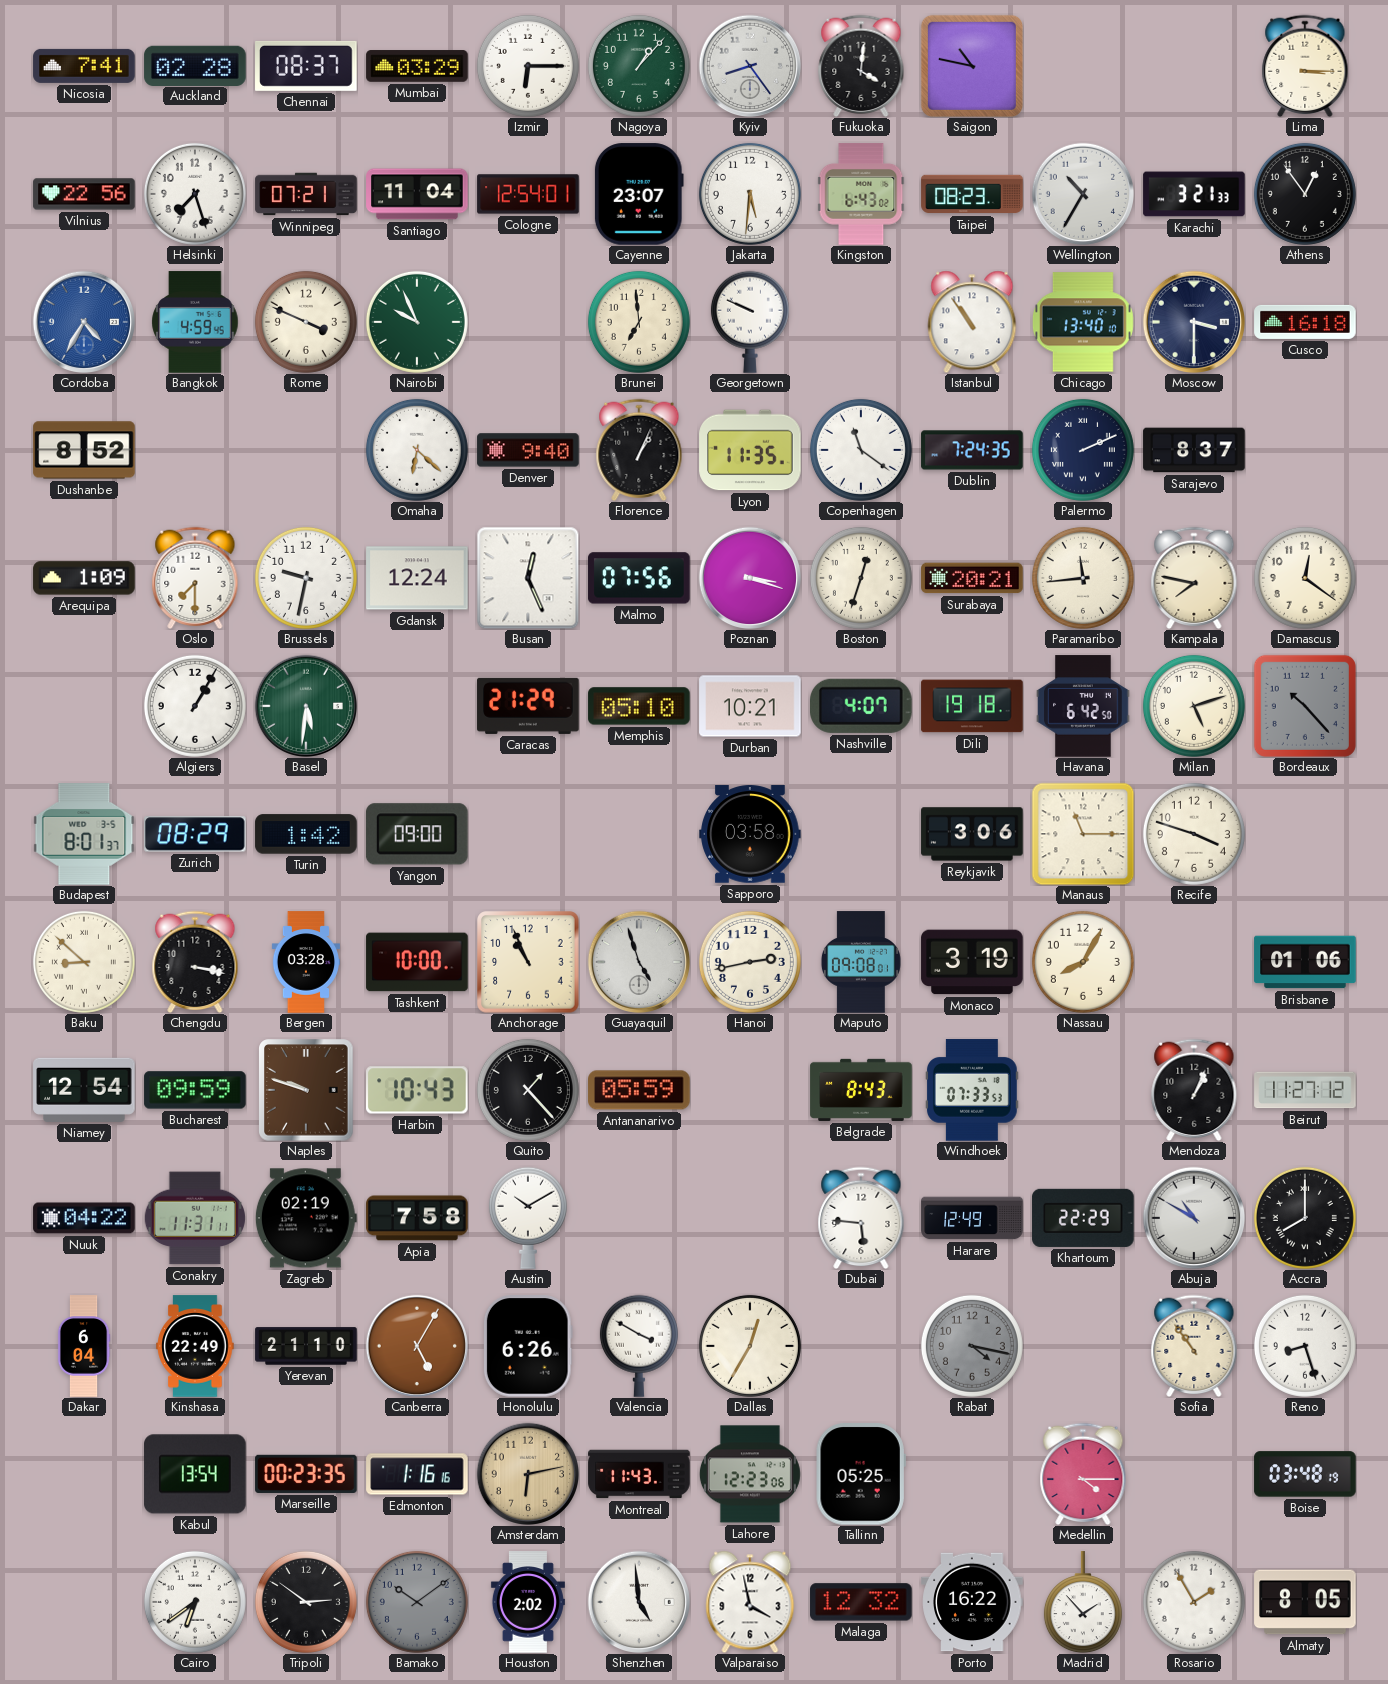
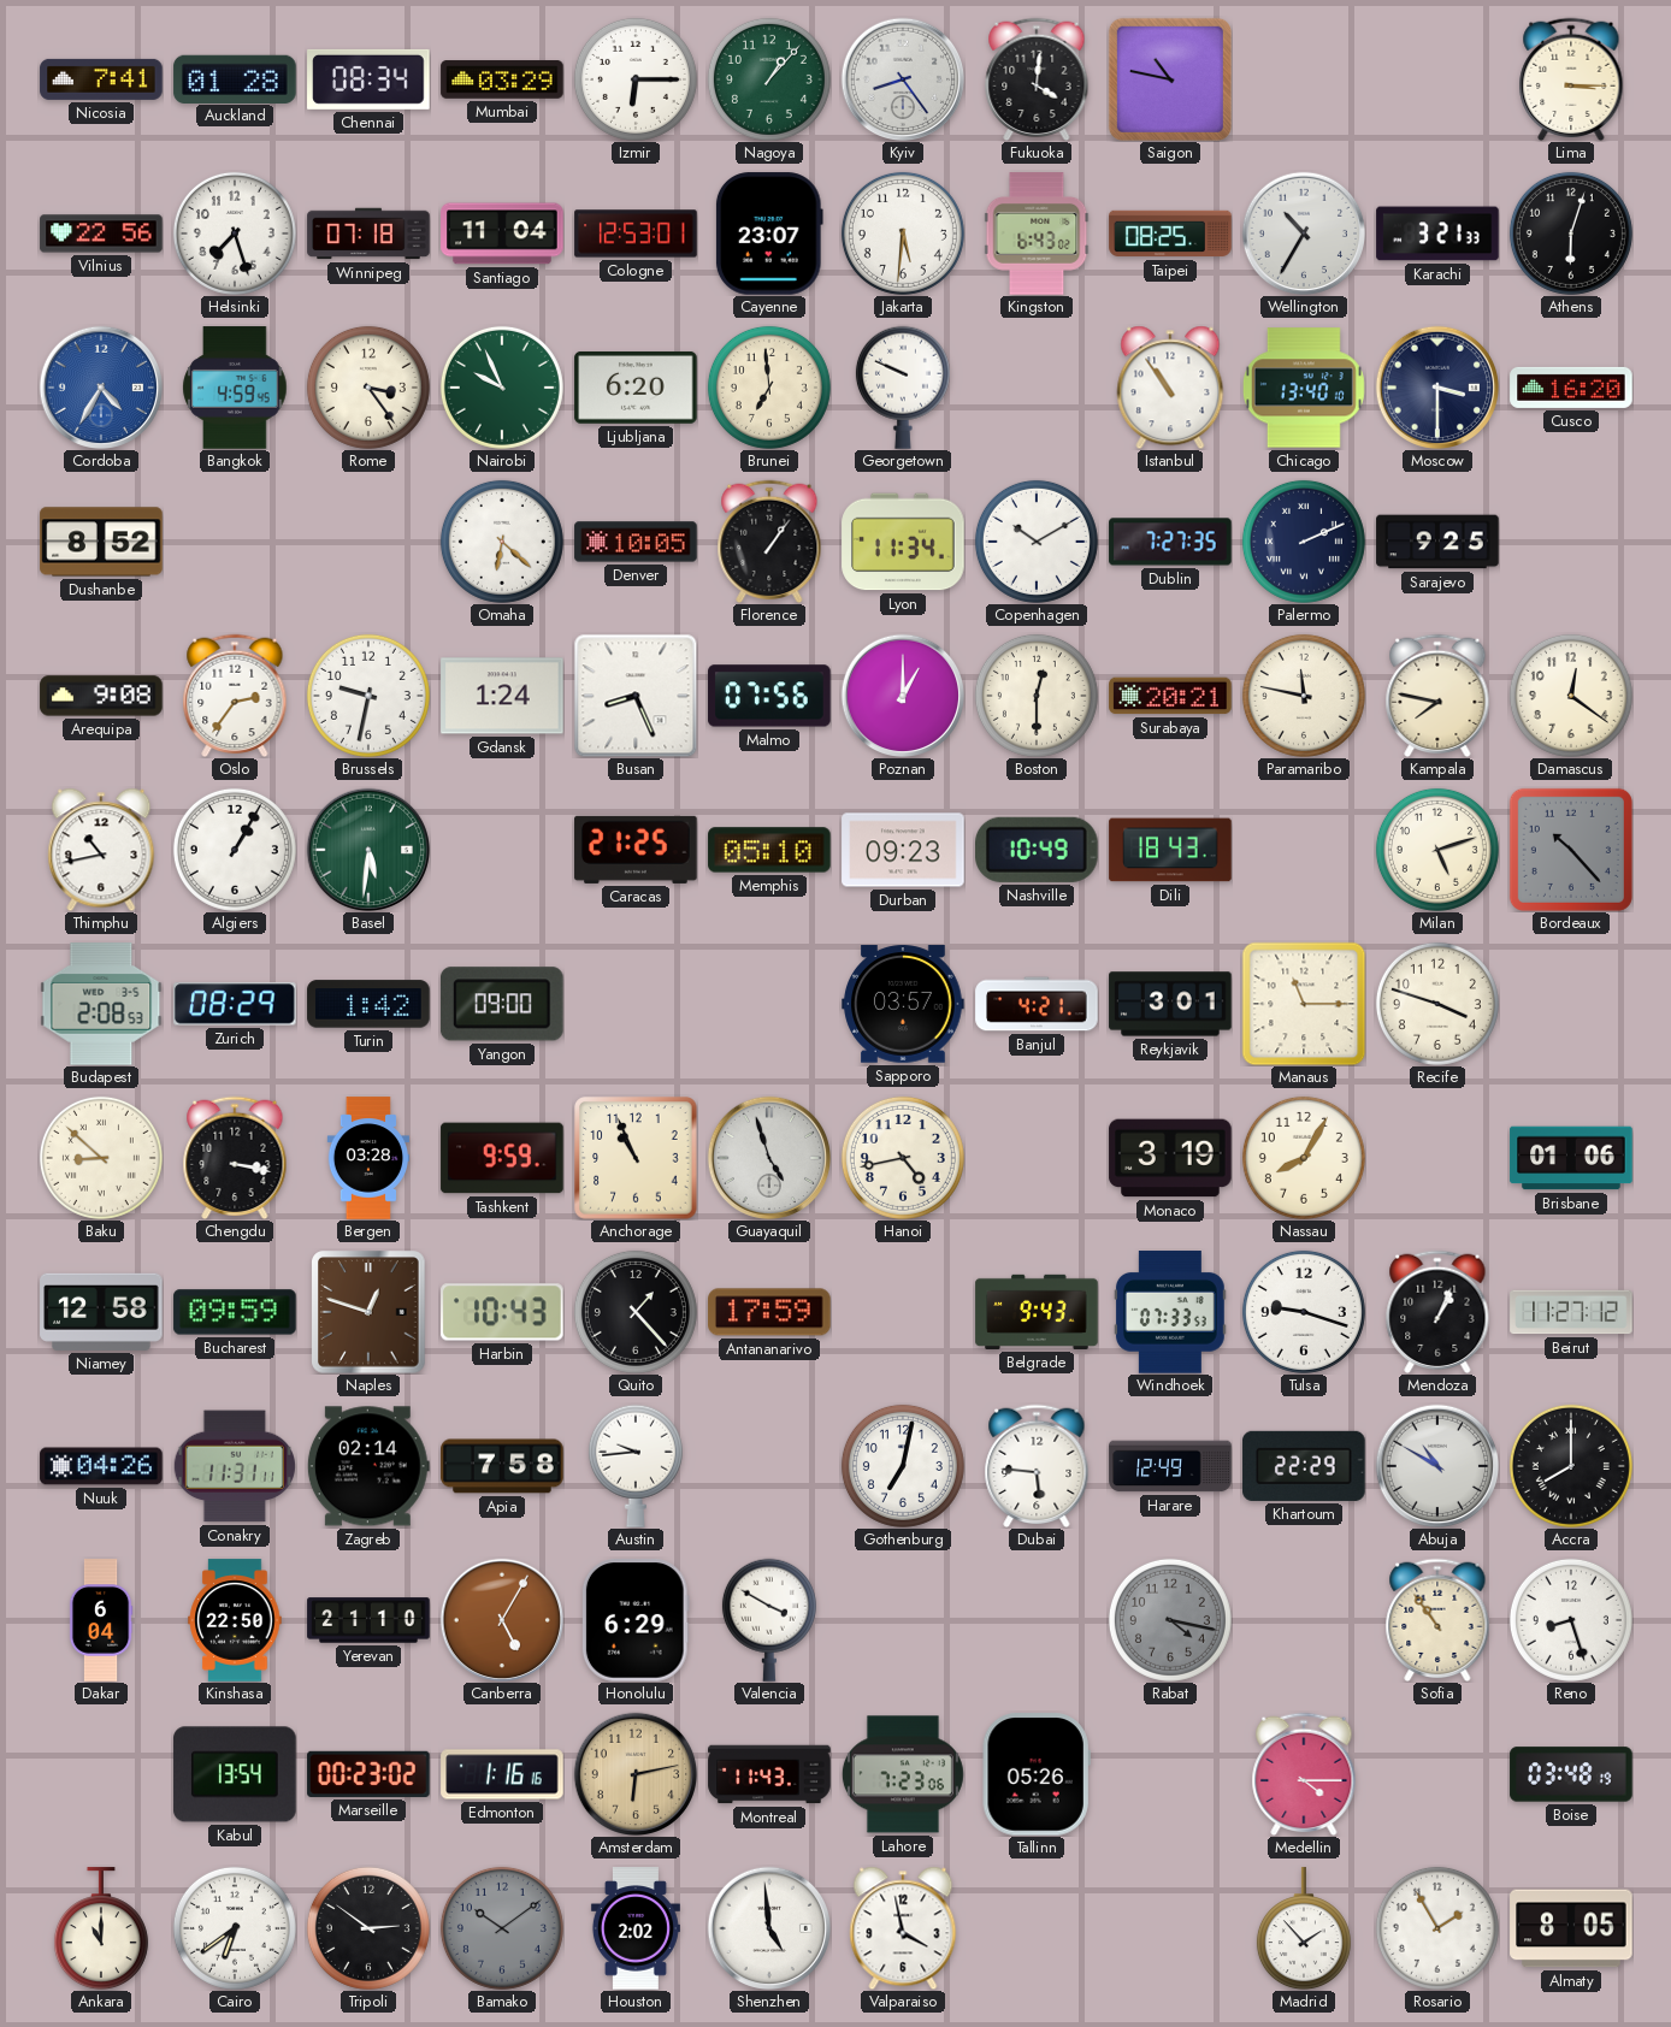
Auckland: 02:28 -> 01:28 (235, 78)
Chennai: 08:37 -> 08:34 (368, 79)
Winnipeg: 07:21 -> 07:18 (368, 234)
Cologne: 12:54 -> 12:53 (636, 234)
Taipei: 08:23 -> 08:25 (1170, 234)
Athens: 12:54 -> 6:03 (1571, 234)
Rome: 3:49 -> 3:24 (368, 388)
Ljubljana: none -> 6:20 (636, 388)
Cusco: 16:18 -> 16:20 (1571, 388)
Denver: 9:40 -> 10:05 (636, 542)
Florence: 1:04 -> 1:06 (769, 542)
Lyon: 11:35 -> 11:34 (903, 542)
Copenhagen: 11:21 -> 10:10 (1037, 542)
Dublin: 7:24 -> 7:27 (1170, 542)
Sarajevo: 8:37 -> 9:25 (1437, 542)
Arequipa: 1:09 -> 9:08 (101, 696)
Oslo: 7:30 -> 2:36 (235, 696)
Gdansk: 12:24 -> 1:24 (502, 696)
Busan: 12:26 -> 8:26 (636, 696)
Poznan: 3:18 -> 1:00 (902, 695)
Boston: 12:33 -> 12:30 (1037, 696)
Paramaribo: 11:44 -> 11:47 (1304, 696)
Thimphu: none -> 10:43 (101, 850)
Caracas: 21:29 -> 21:25 (636, 850)
Durban: 10:21 -> 09:23 (903, 850)
Nashville: 4:07 -> 10:49 (1038, 850)
Dili: 19:18 -> 18:43 (1170, 850)
Havana: 6:42 -> none (1083, 706)
Budapest: 8:01 -> 2:08 (101, 1004)
Sapporo: 03:58 -> 03:57 (903, 1004)
Banjul: none -> 4:21 (1037, 1004)
Reykjavik: 3:06 -> 3:01 (1170, 1004)
Tashkent: 10:00 -> 9:59 (502, 1158)
Hanoi: 2:43 -> 4:43 (903, 1158)
Maputo: 09:08 -> none (861, 962)
Niamey: 12:54 -> 12:58 (101, 1312)
Naples: 9:48 -> 12:48 (368, 1312)
Antananarivo: 05:59 -> 17:59 (769, 1312)
Belgrade: 8:43 -> 9:43 (1037, 1312)
Tulsa: none -> 9:18 (1304, 1312)
Nuuk: 04:22 -> 04:26 (101, 1466)
Zagreb: 02:19 -> 02:14 (368, 1466)
Austin: 10:10 -> 9:44 (636, 1466)
Gothenburg: none -> 7:02 (903, 1466)
Kinshasa: 22:49 -> 22:50 (235, 1620)
Honolulu: 6:26 -> 6:29 (636, 1620)
Dallas: 12:35 -> none (750, 1346)
Marseille: 00:23:35 -> 00:23:02 (368, 1774)
Lahore: 12:23 -> 7:23 (903, 1774)
Tallinn: 05:25 -> 05:26 (1037, 1774)
Ankara: none -> 11:00 (101, 1928)
Malaga: 12:32 -> none (861, 1602)
Porto: 16:22 -> none (972, 1602)
